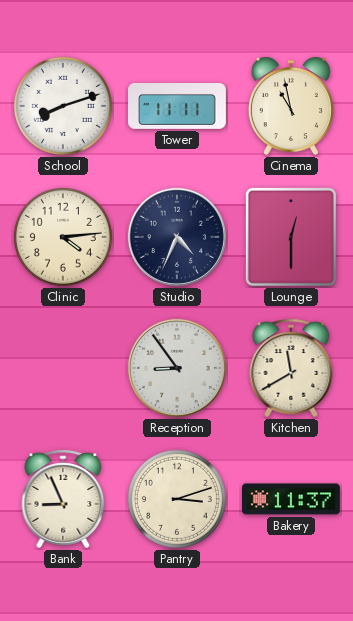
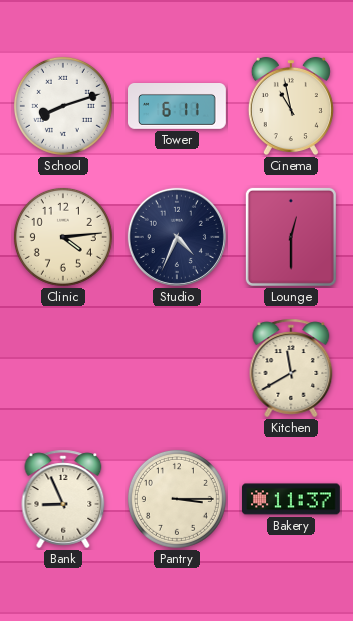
Tower: 11:11 -> 6:11 (178, 107)
Reception: 8:54 -> none (177, 368)
Pantry: 3:12 -> 3:15 (177, 499)
